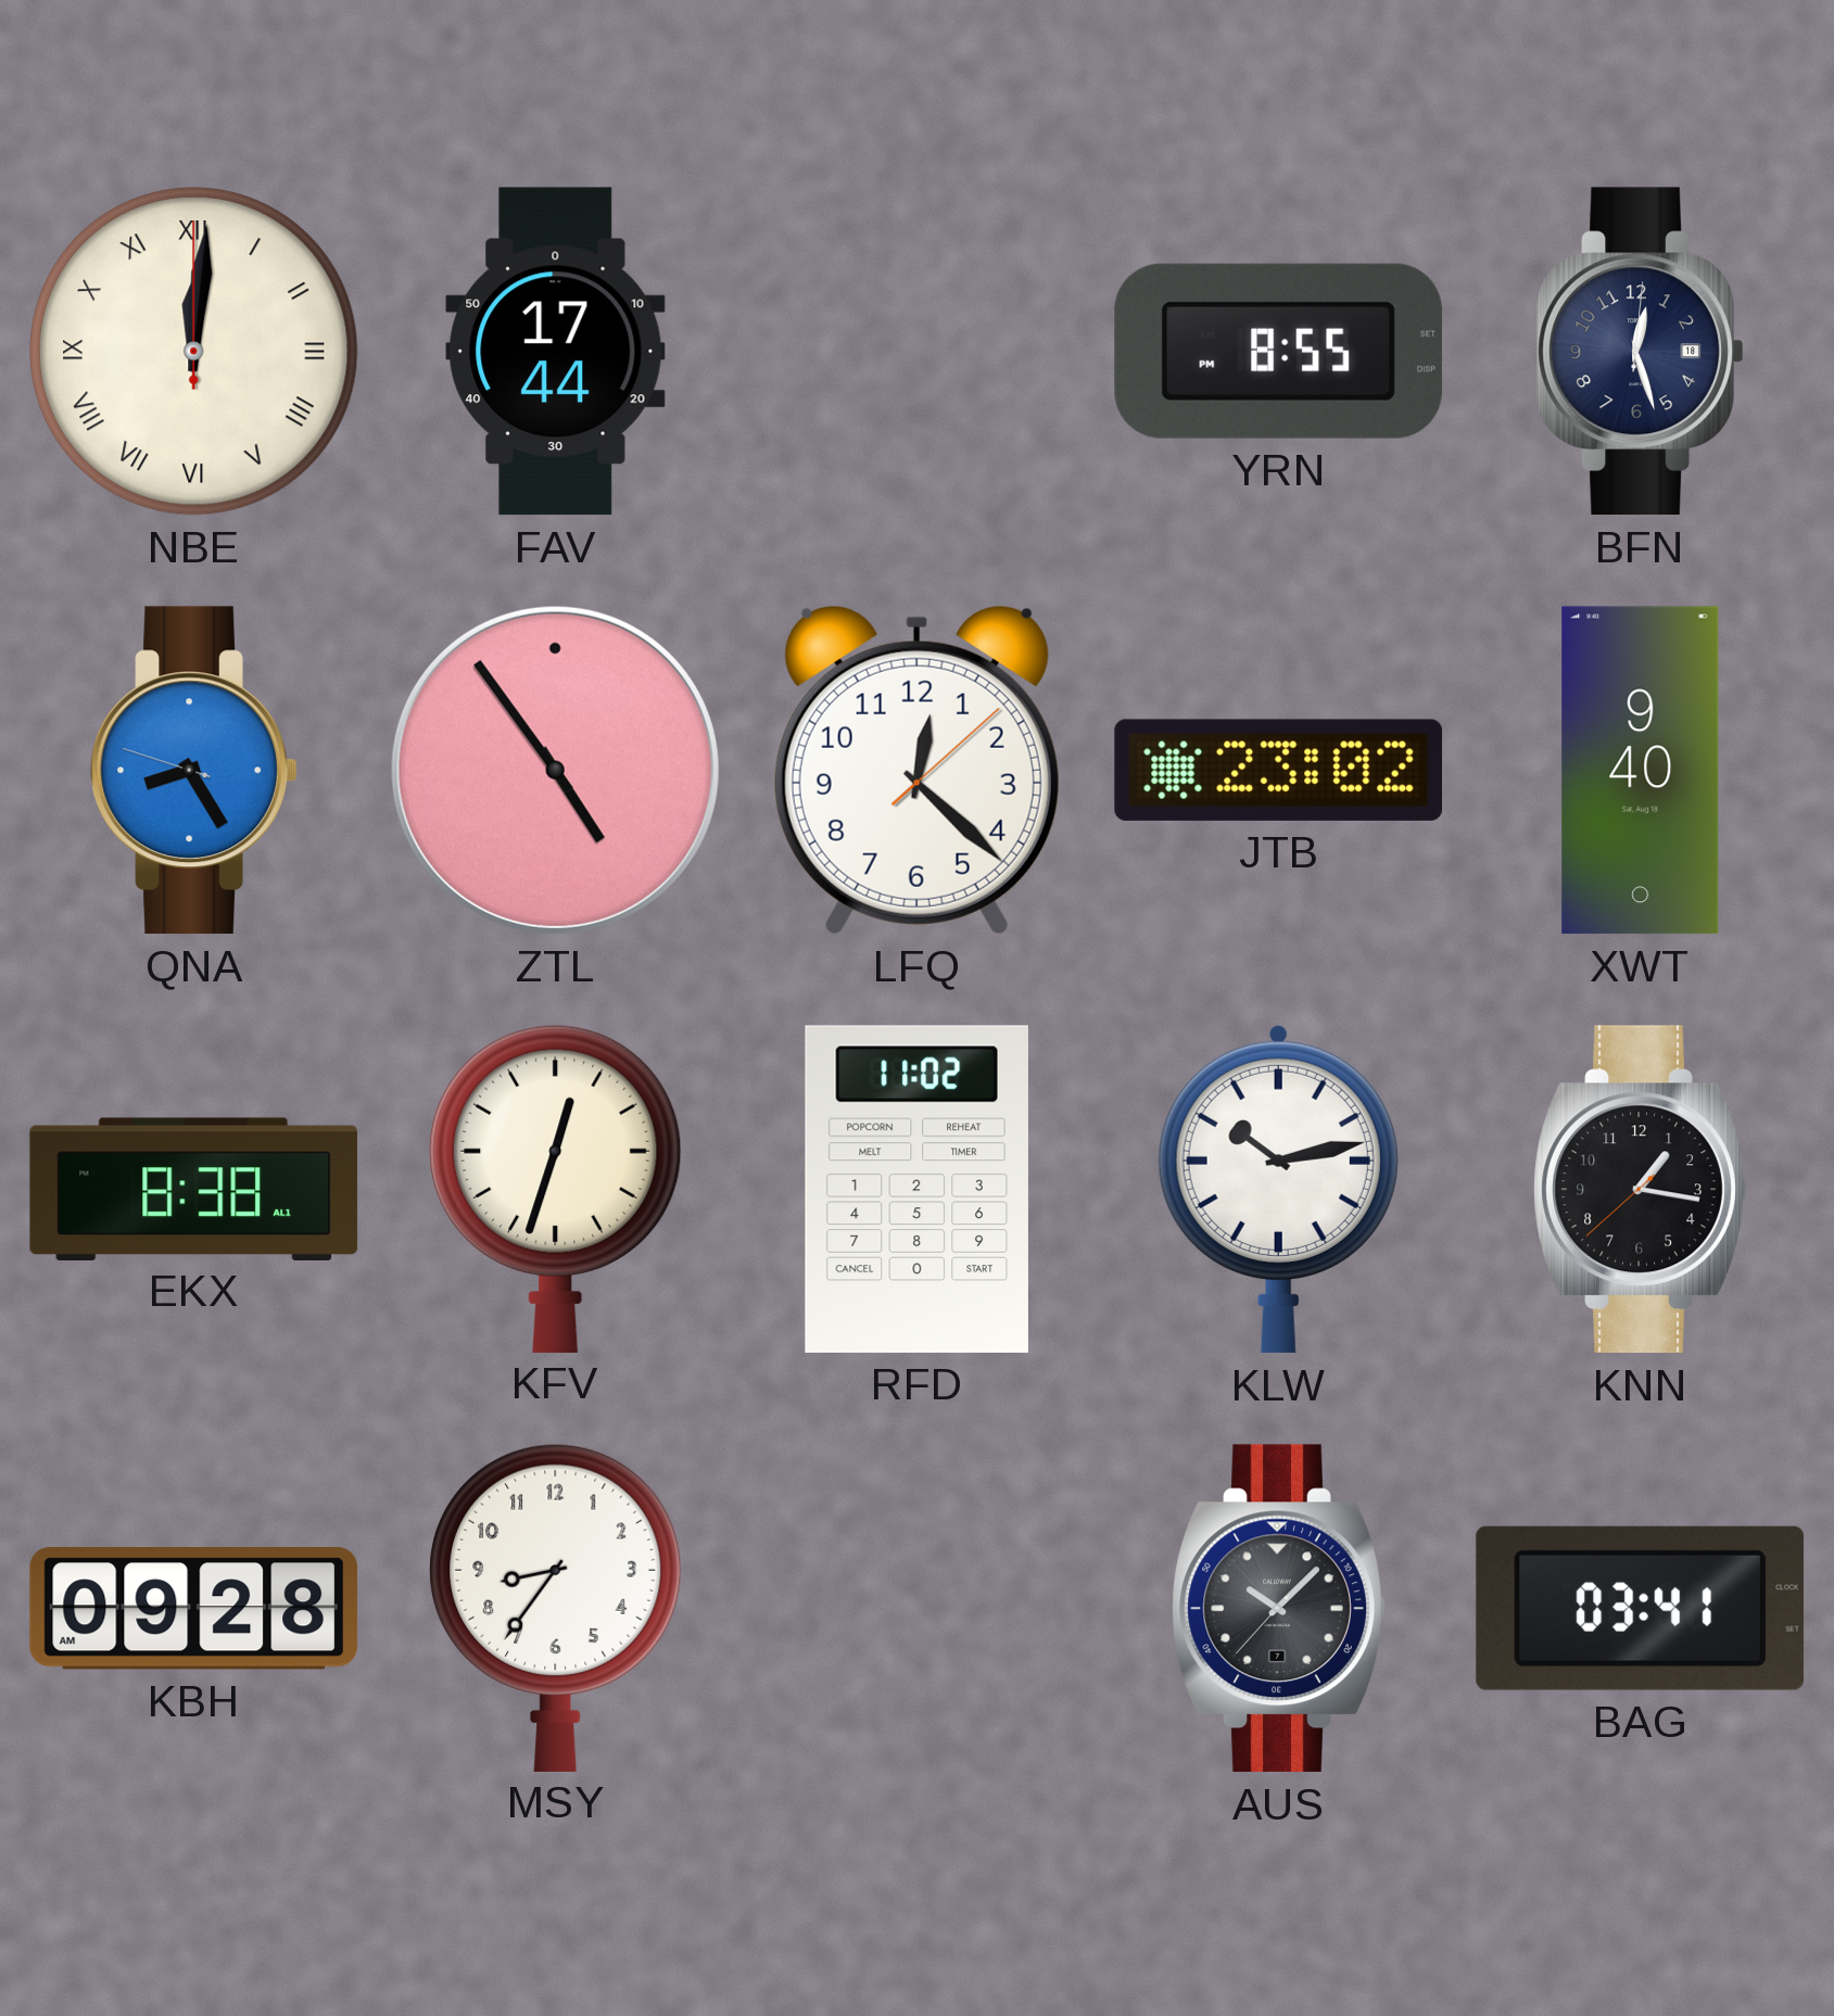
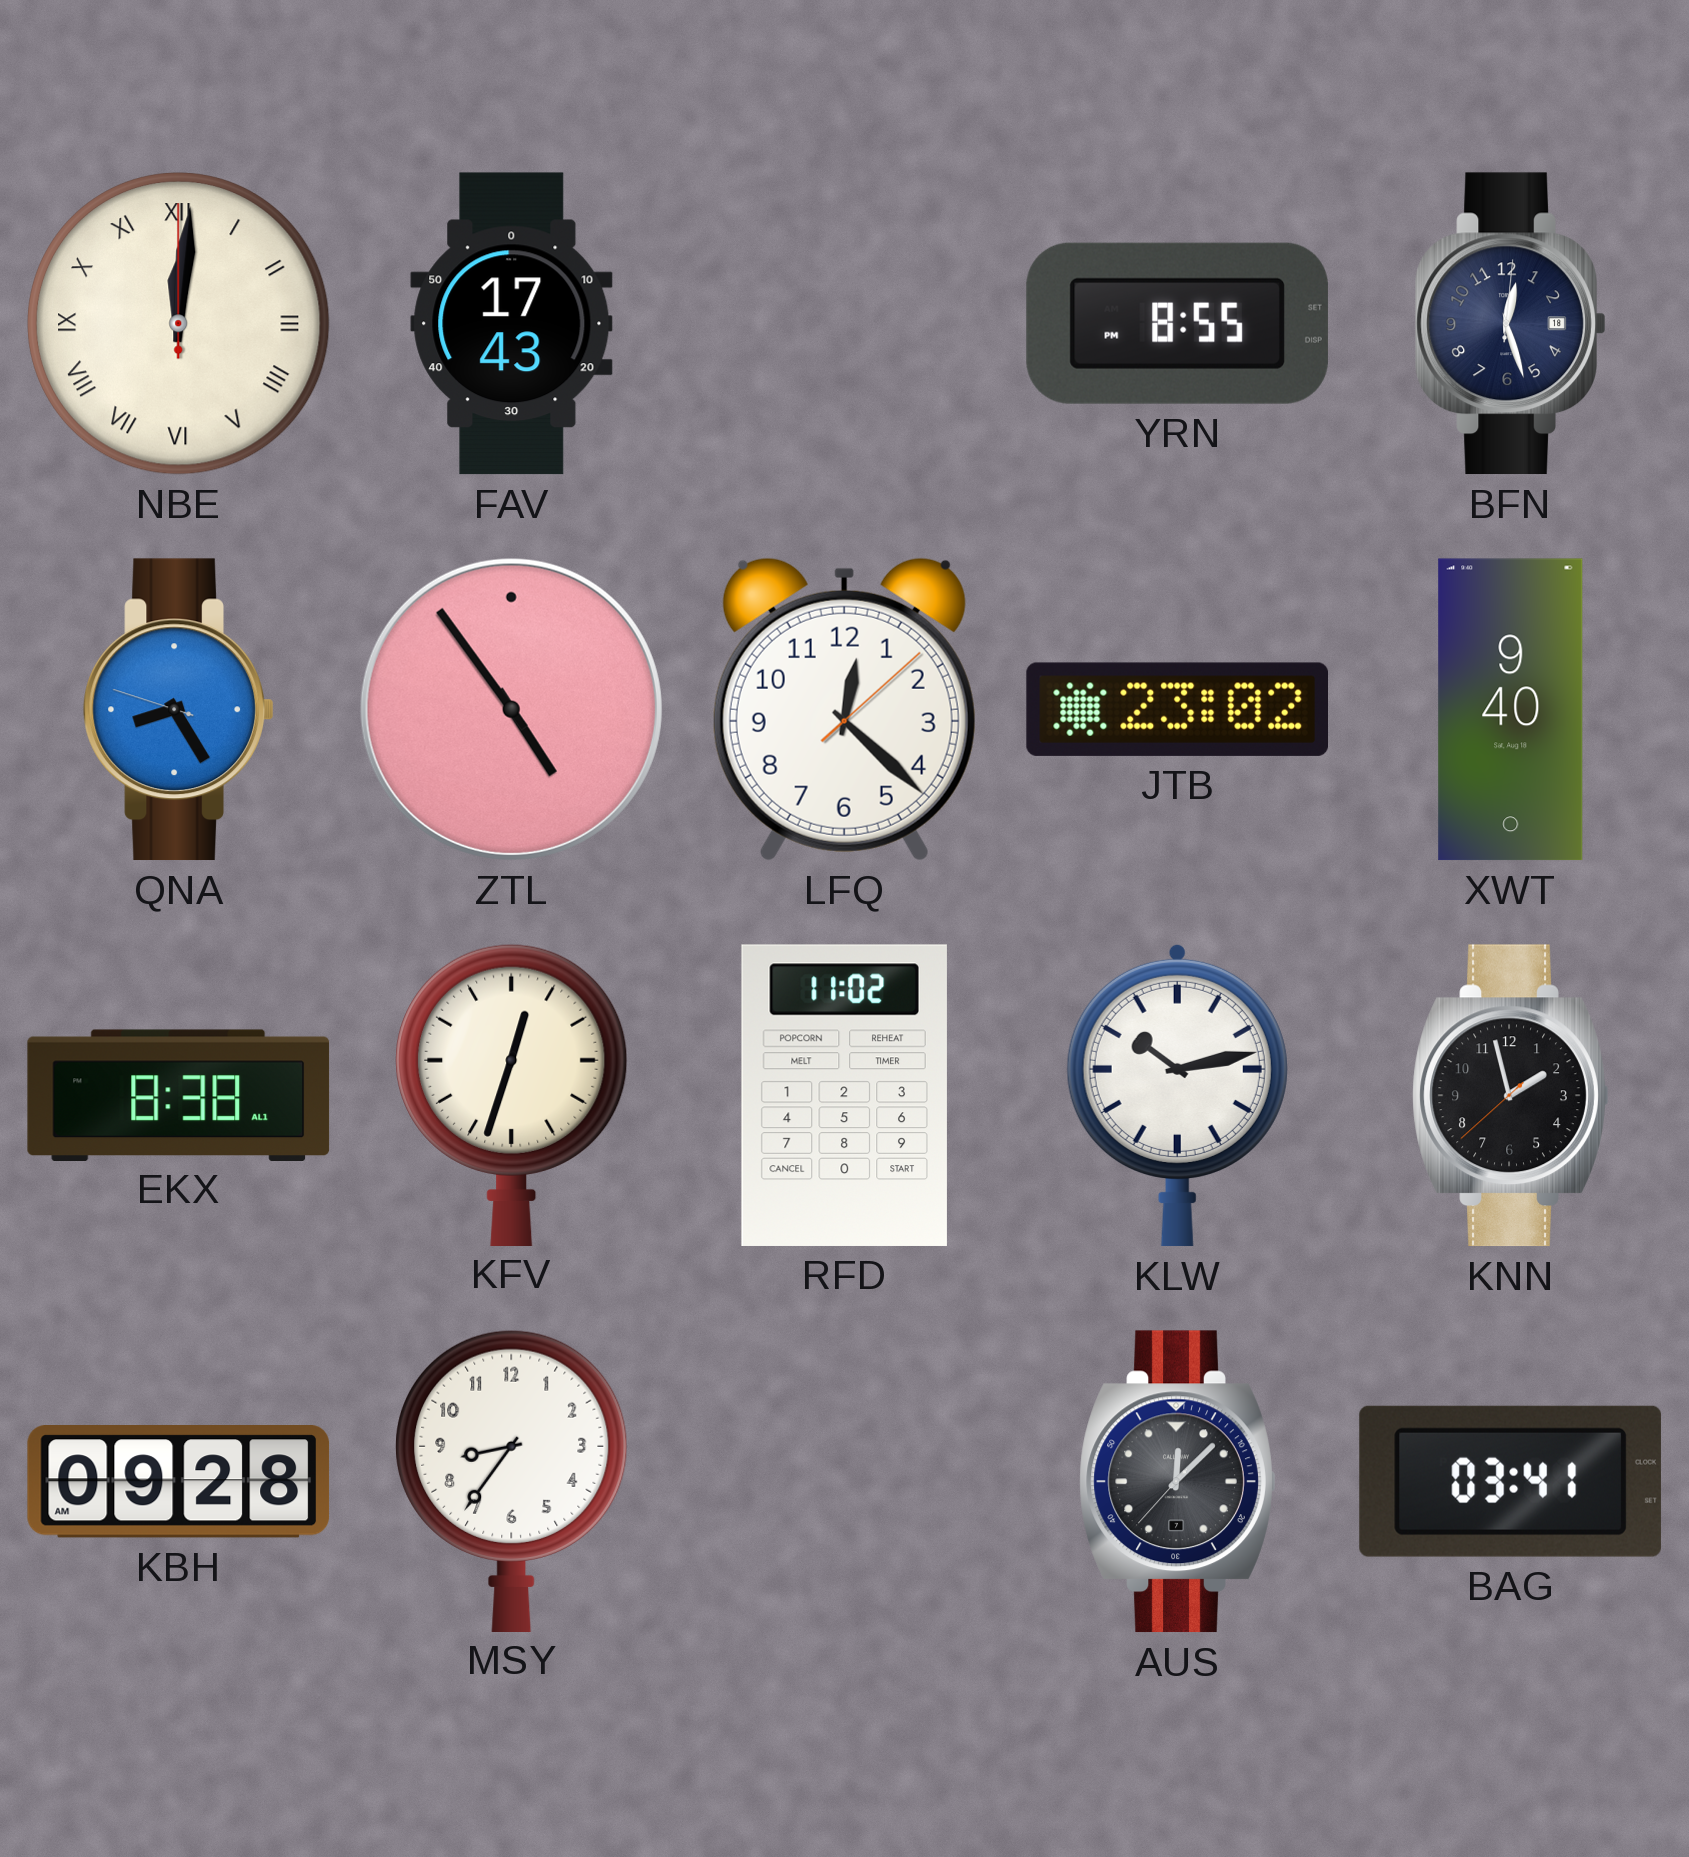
FAV: 17:44 -> 17:43 (512, 324)
KNN: 1:16 -> 1:57 (1511, 1096)
AUS: 10:07 -> 12:07 (1178, 1482)
